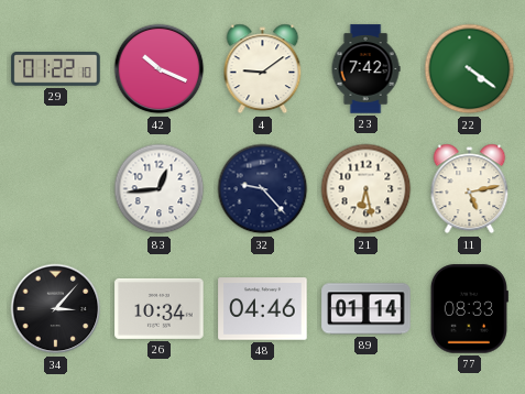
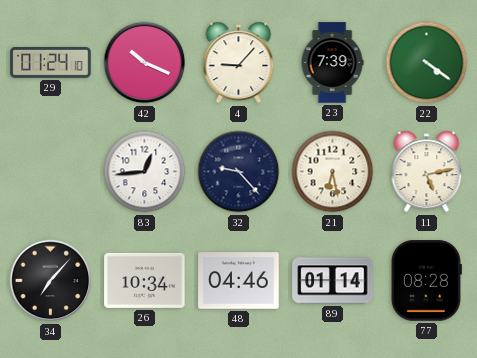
29: 01:22 -> 01:24 (51, 63)
4: 9:09 -> 9:07 (239, 63)
23: 7:42 -> 7:39 (332, 63)
34: 3:07 -> 7:07 (51, 281)
77: 08:33 -> 08:28 (426, 281)
